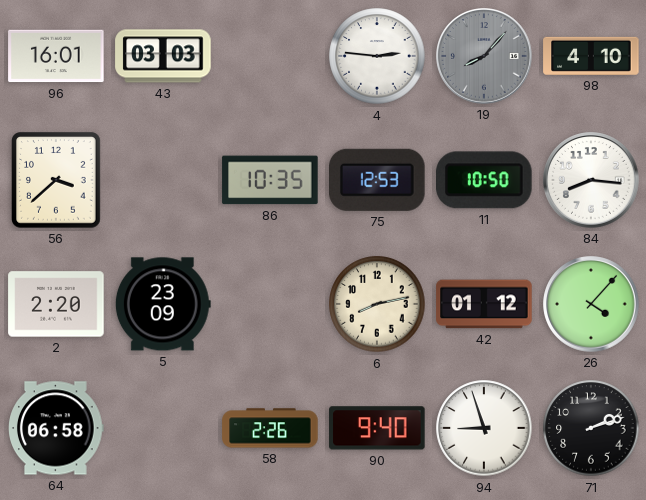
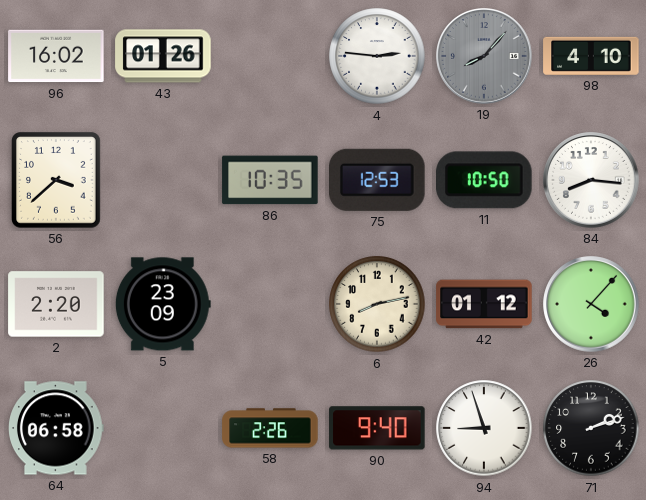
96: 16:01 -> 16:02 (56, 56)
43: 03:03 -> 01:26 (163, 56)
